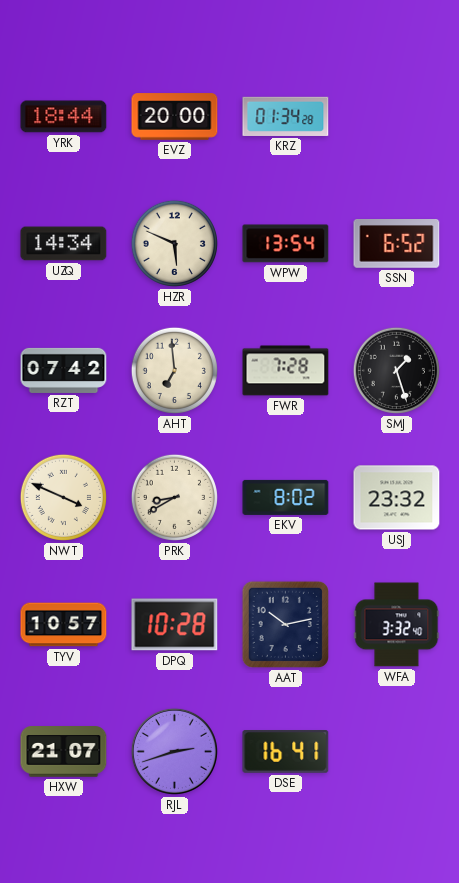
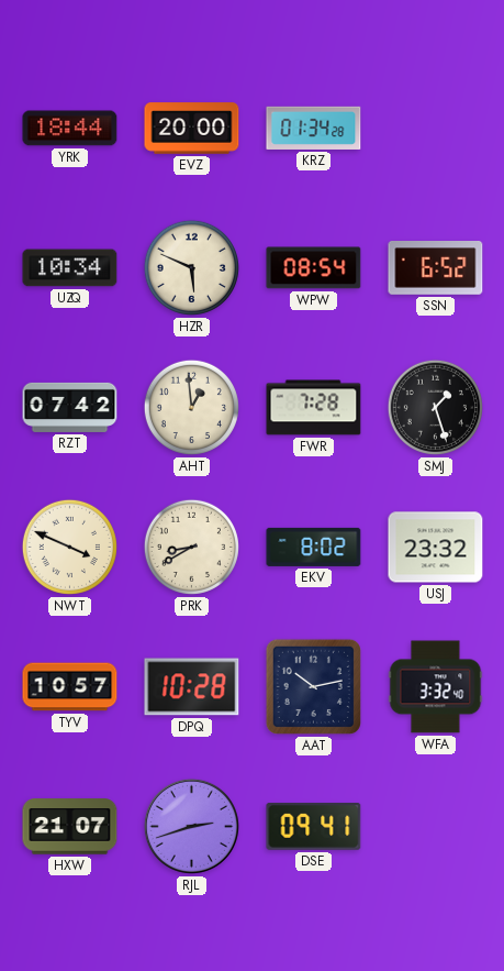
UZQ: 14:34 -> 10:34 (70, 268)
WPW: 13:54 -> 08:54 (314, 268)
AHT: 6:59 -> 12:59 (191, 407)
DSE: 16:41 -> 09:41 (314, 827)
